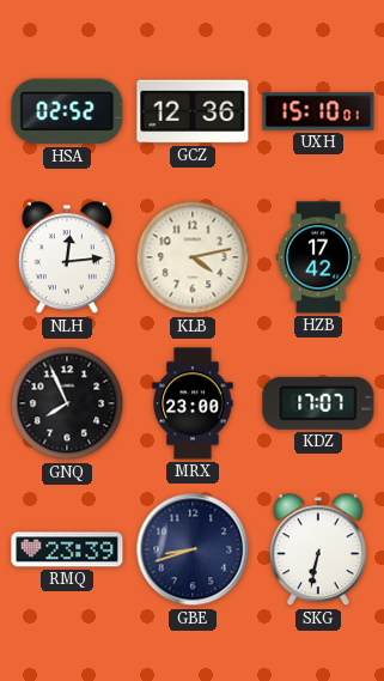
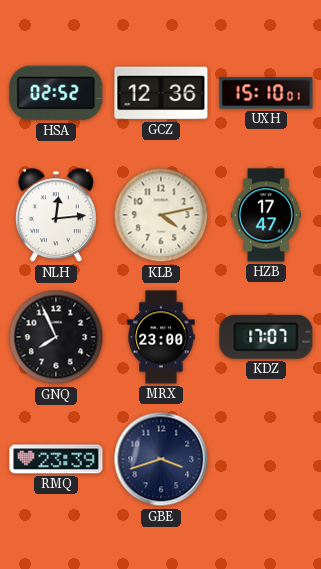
HZB: 17:42 -> 17:47 (266, 215)
GBE: 8:42 -> 3:42 (161, 459)
SKG: 6:32 -> none (318, 551)
